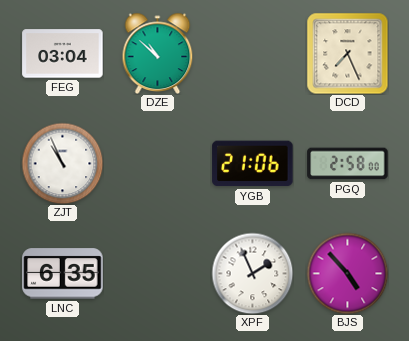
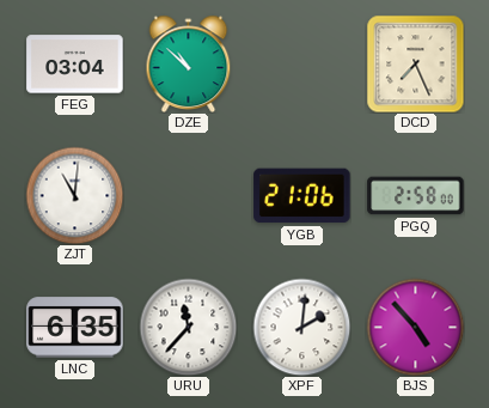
ZJT: 10:56 -> 11:01 (74, 195)
URU: none -> 11:37 (188, 327)
XPF: 1:56 -> 2:01 (301, 327)
